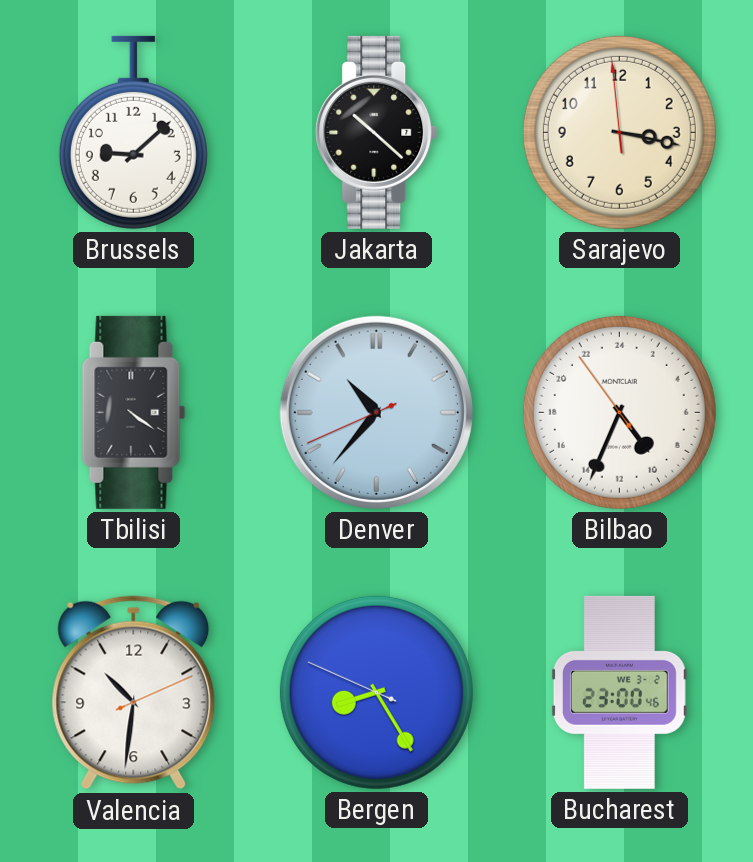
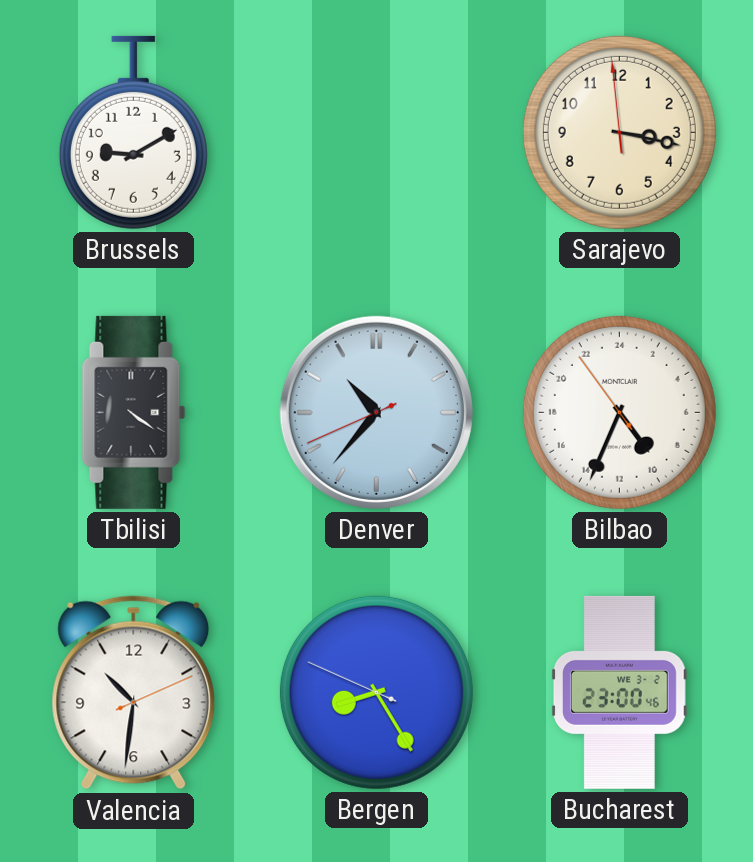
Brussels: 9:08 -> 9:10 (133, 132)
Jakarta: 10:22 -> none (377, 132)
